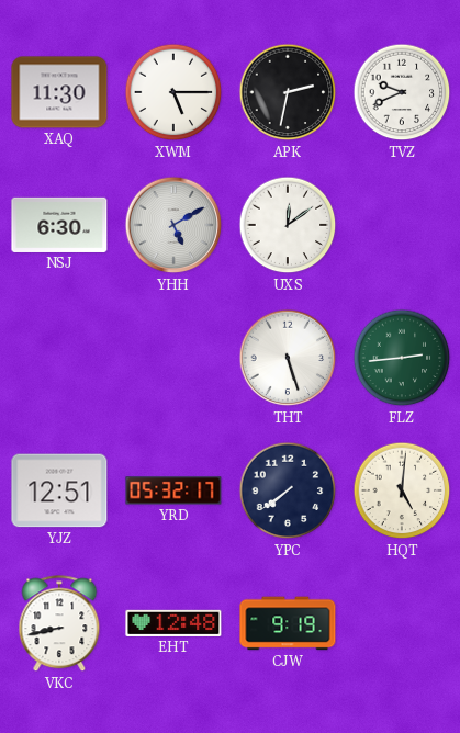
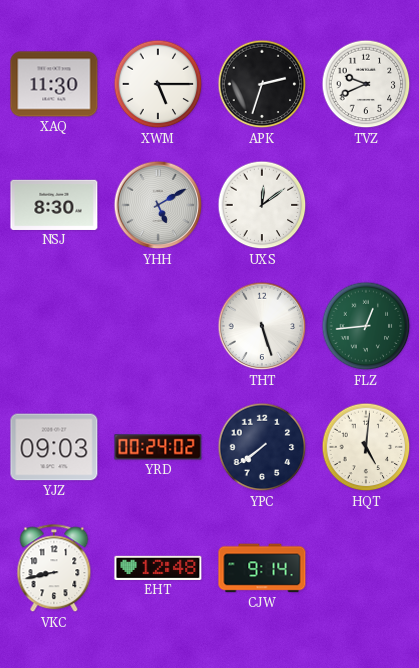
APK: 2:32 -> 2:33 (262, 84)
NSJ: 6:30 -> 8:30 (54, 205)
FLZ: 2:44 -> 12:44 (366, 326)
YJZ: 12:51 -> 09:03 (54, 447)
YRD: 05:32 -> 00:24 (158, 447)
CJW: 9:19 -> 9:14 (262, 568)
